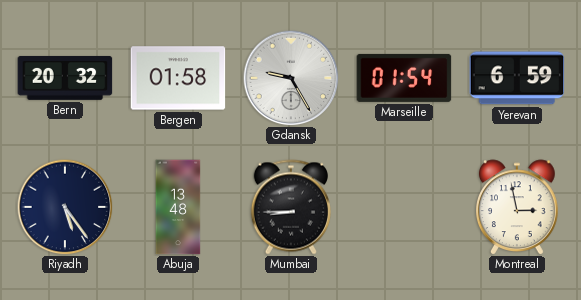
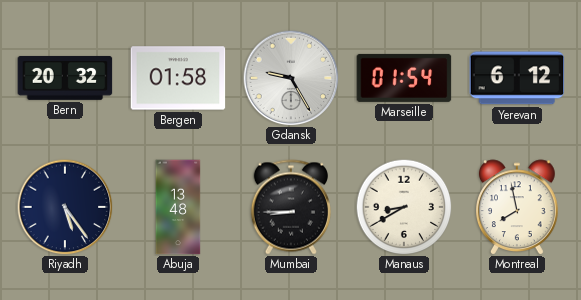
Yerevan: 6:59 -> 6:12 (517, 78)
Manaus: none -> 8:40 (404, 207)
Montreal: 2:58 -> 7:58 (518, 207)
